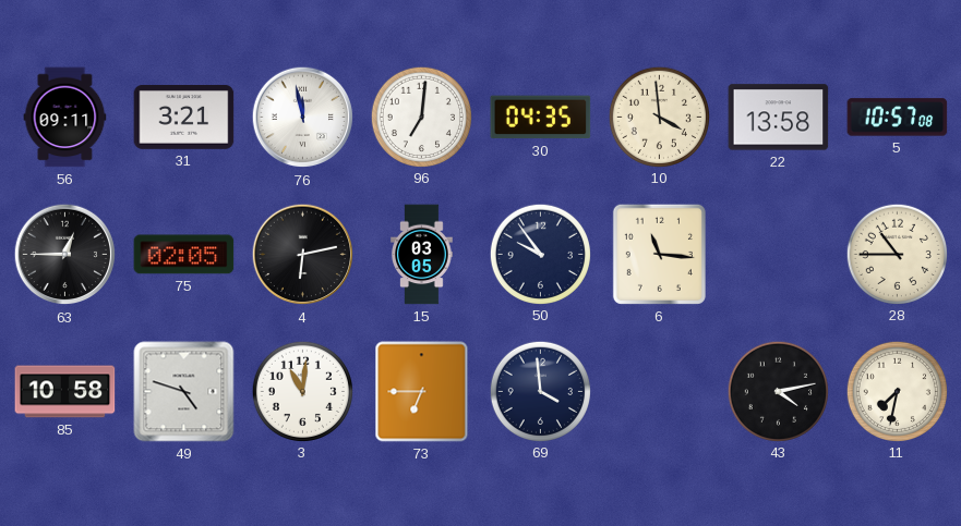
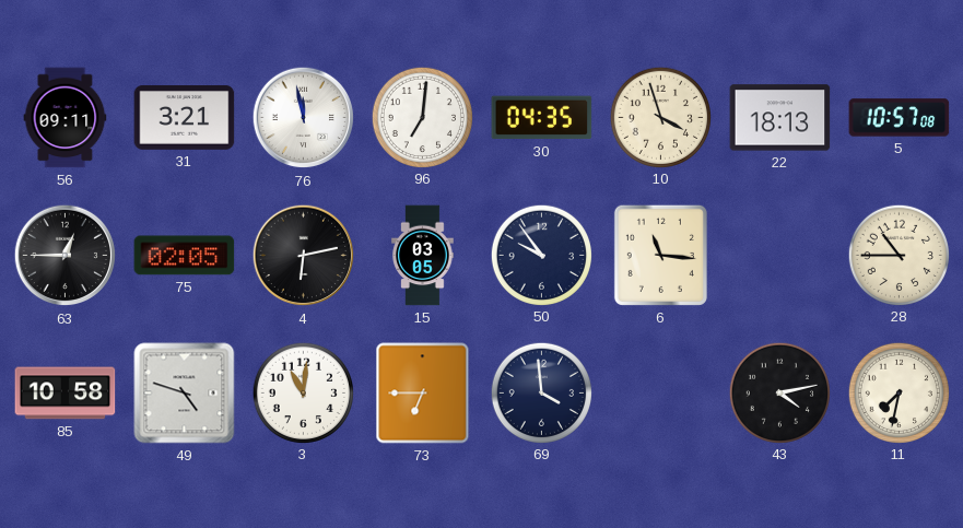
10: 3:59 -> 3:57 (660, 117)
22: 13:58 -> 18:13 (780, 118)
